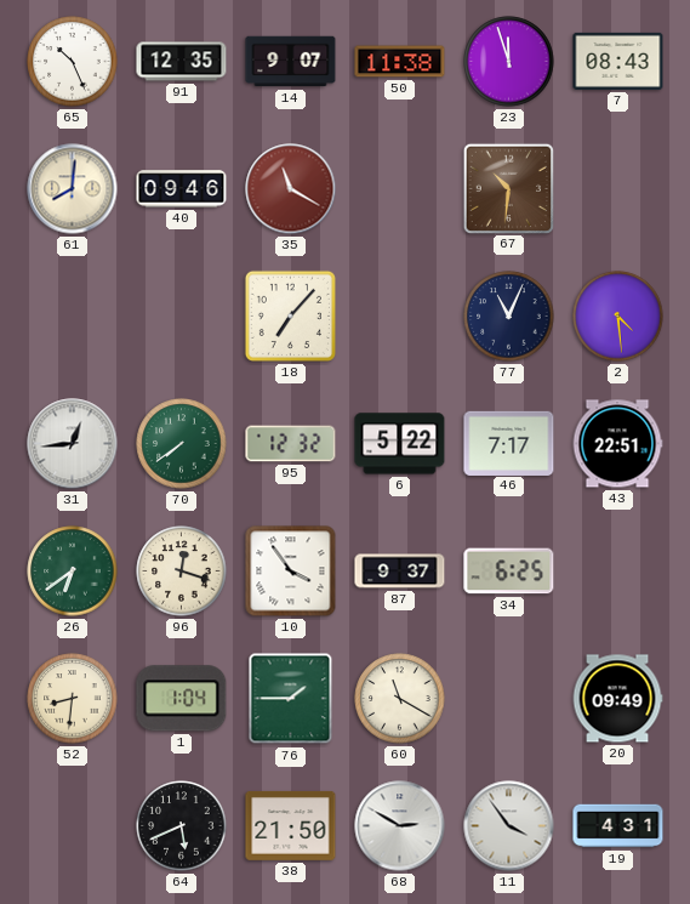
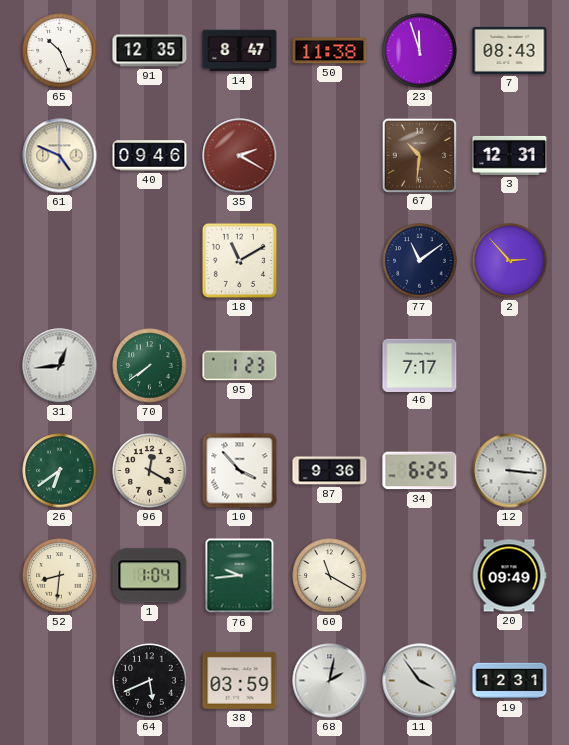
14: 9:07 -> 8:47 (240, 51)
61: 8:01 -> 4:49 (60, 156)
35: 11:20 -> 2:20 (240, 156)
3: none -> 12:31 (510, 155)
18: 7:07 -> 11:10 (239, 260)
77: 11:04 -> 11:09 (420, 261)
2: 4:29 -> 2:53 (510, 261)
95: 12:32 -> 1:23 (240, 366)
6: 5:22 -> none (400, 444)
43: 22:51 -> none (617, 444)
96: 12:18 -> 12:20 (150, 471)
10: 3:54 -> 3:53 (240, 471)
87: 9:37 -> 9:36 (330, 471)
12: none -> 3:16 (510, 471)
76: 1:45 -> 9:44 (240, 576)
38: 21:50 -> 03:59 (240, 680)
68: 2:50 -> 2:02 (330, 681)
19: 4:31 -> 12:31 (510, 681)
